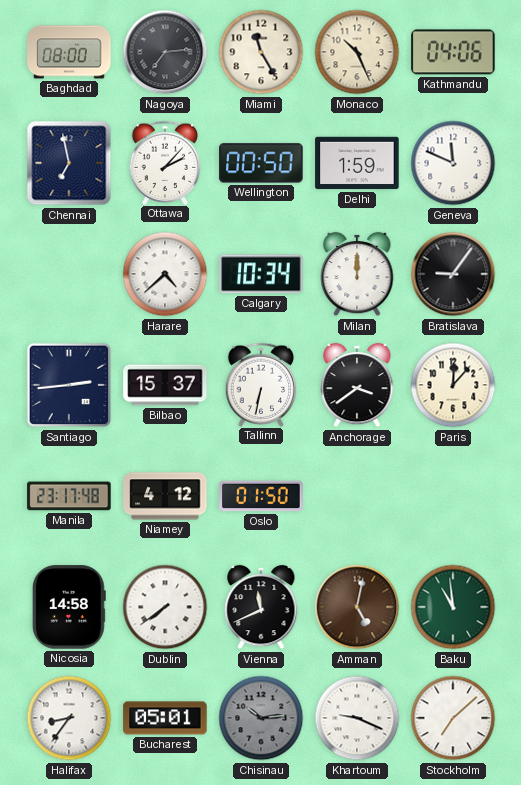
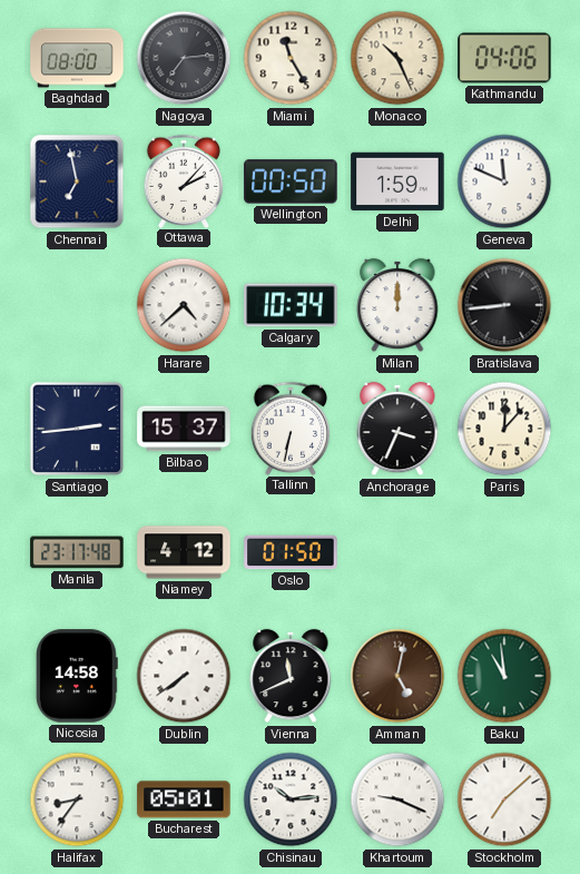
Bratislava: 9:06 -> 8:44 (504, 305)
Anchorage: 3:39 -> 3:34 (397, 429)
Chisinau dial: grey -> white (291, 799)
